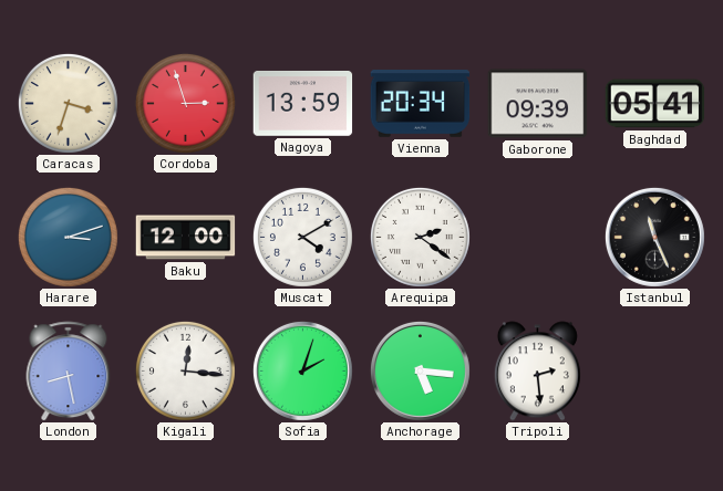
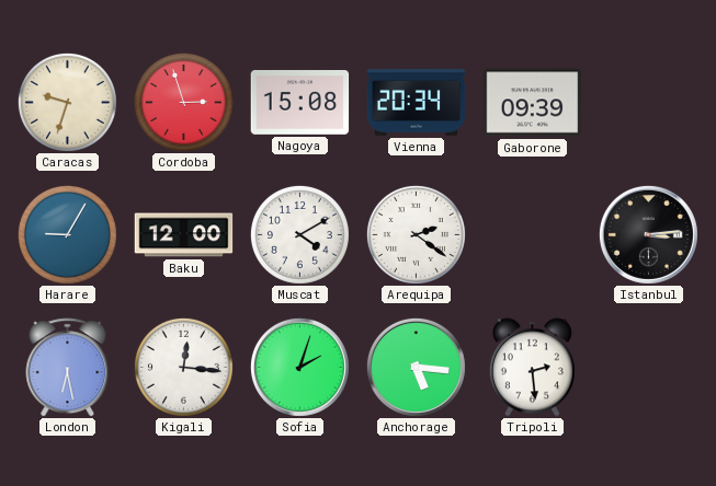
Caracas: 3:33 -> 9:33 (67, 102)
Nagoya: 13:59 -> 15:08 (300, 103)
Baghdad: 05:41 -> none (655, 104)
Harare: 3:12 -> 9:05 (67, 234)
Istanbul: 11:26 -> 3:14 (648, 234)
London: 8:28 -> 6:28 (68, 368)
